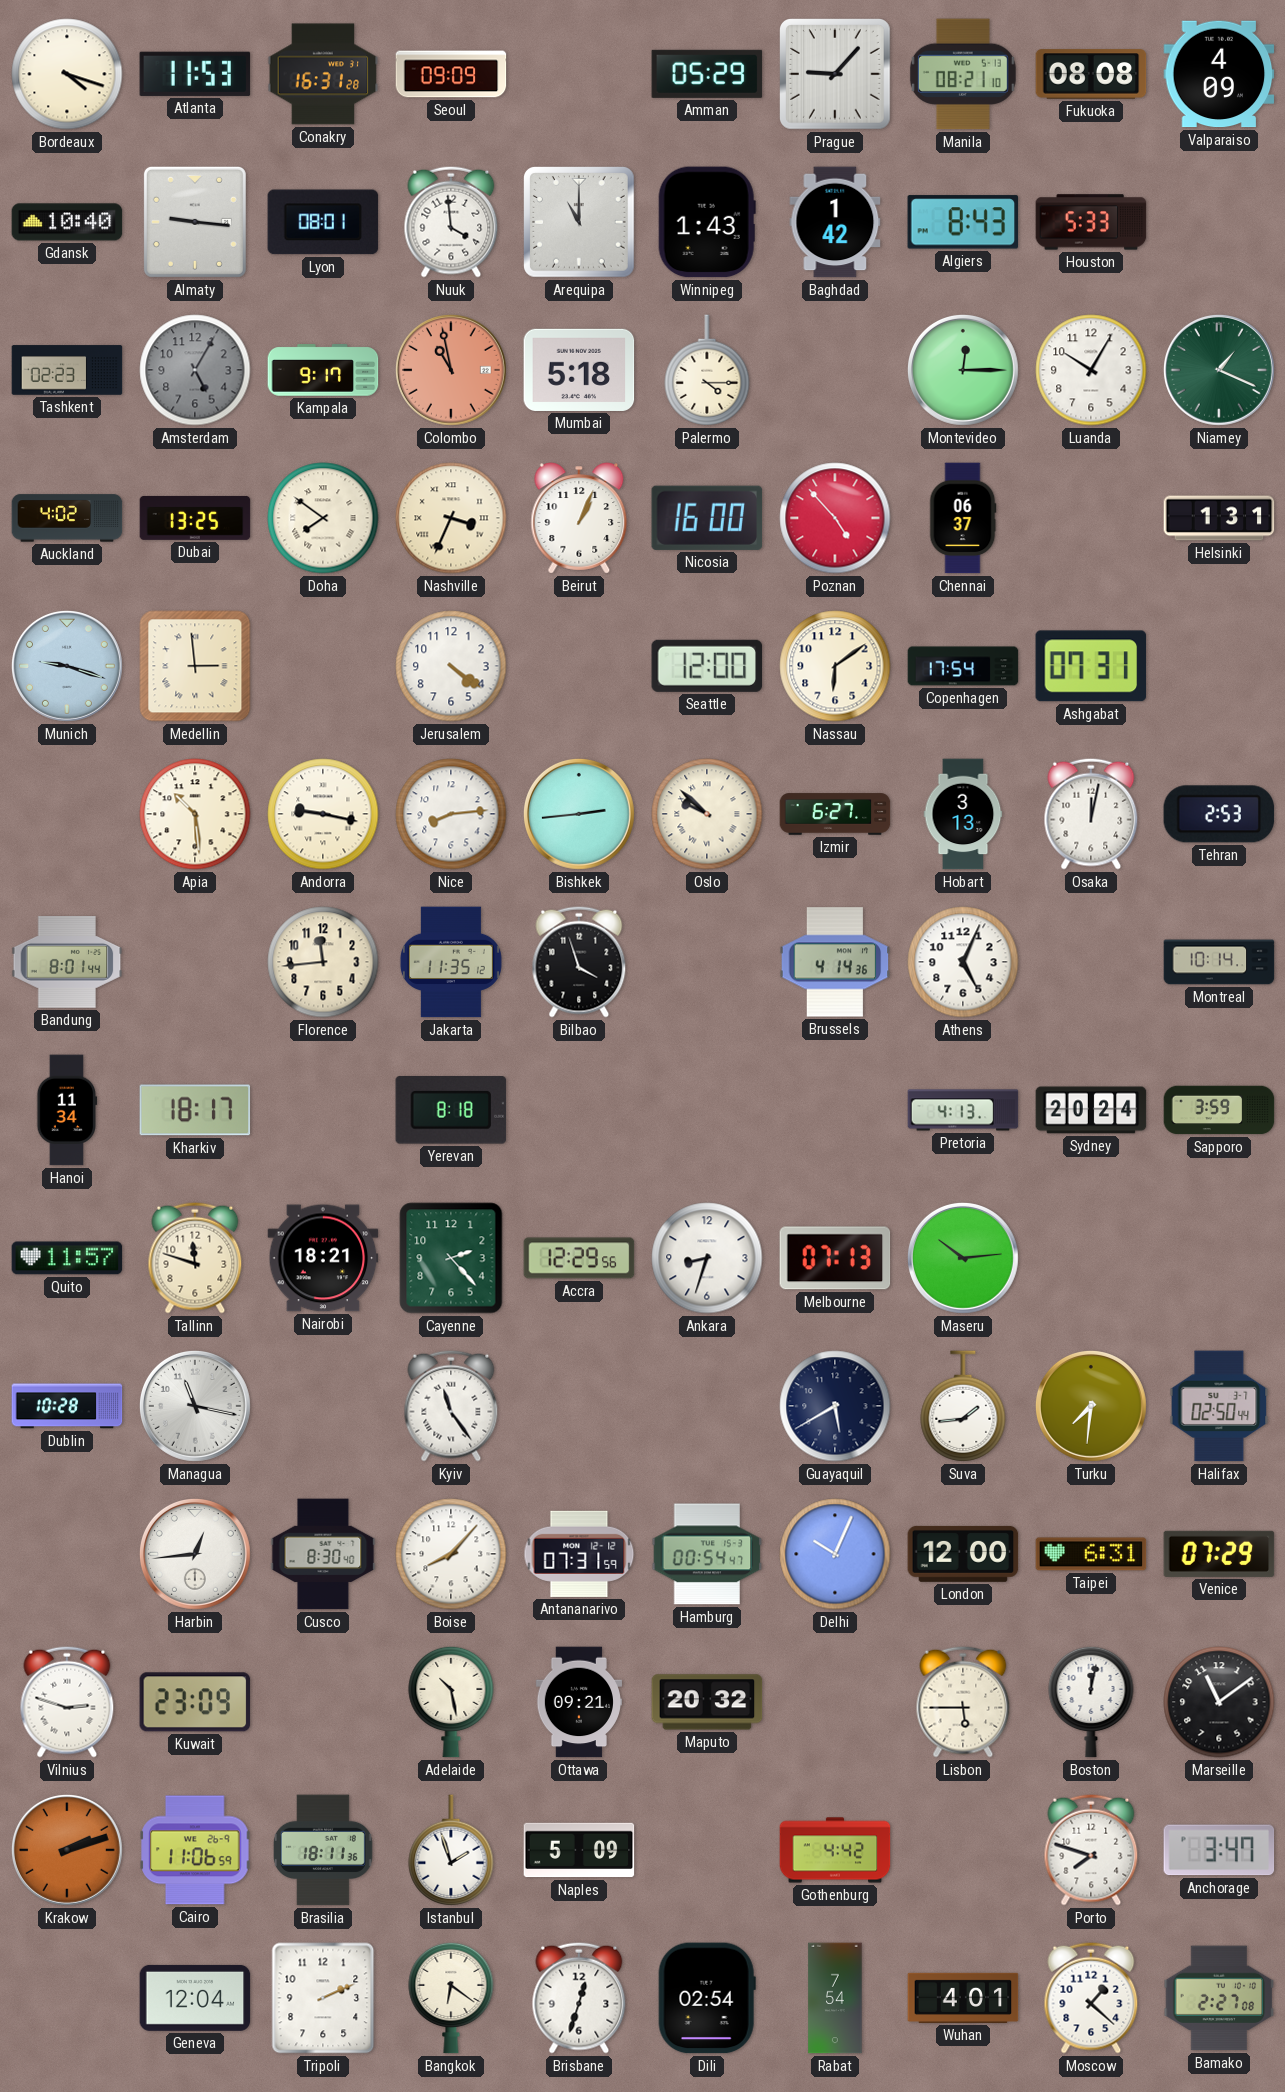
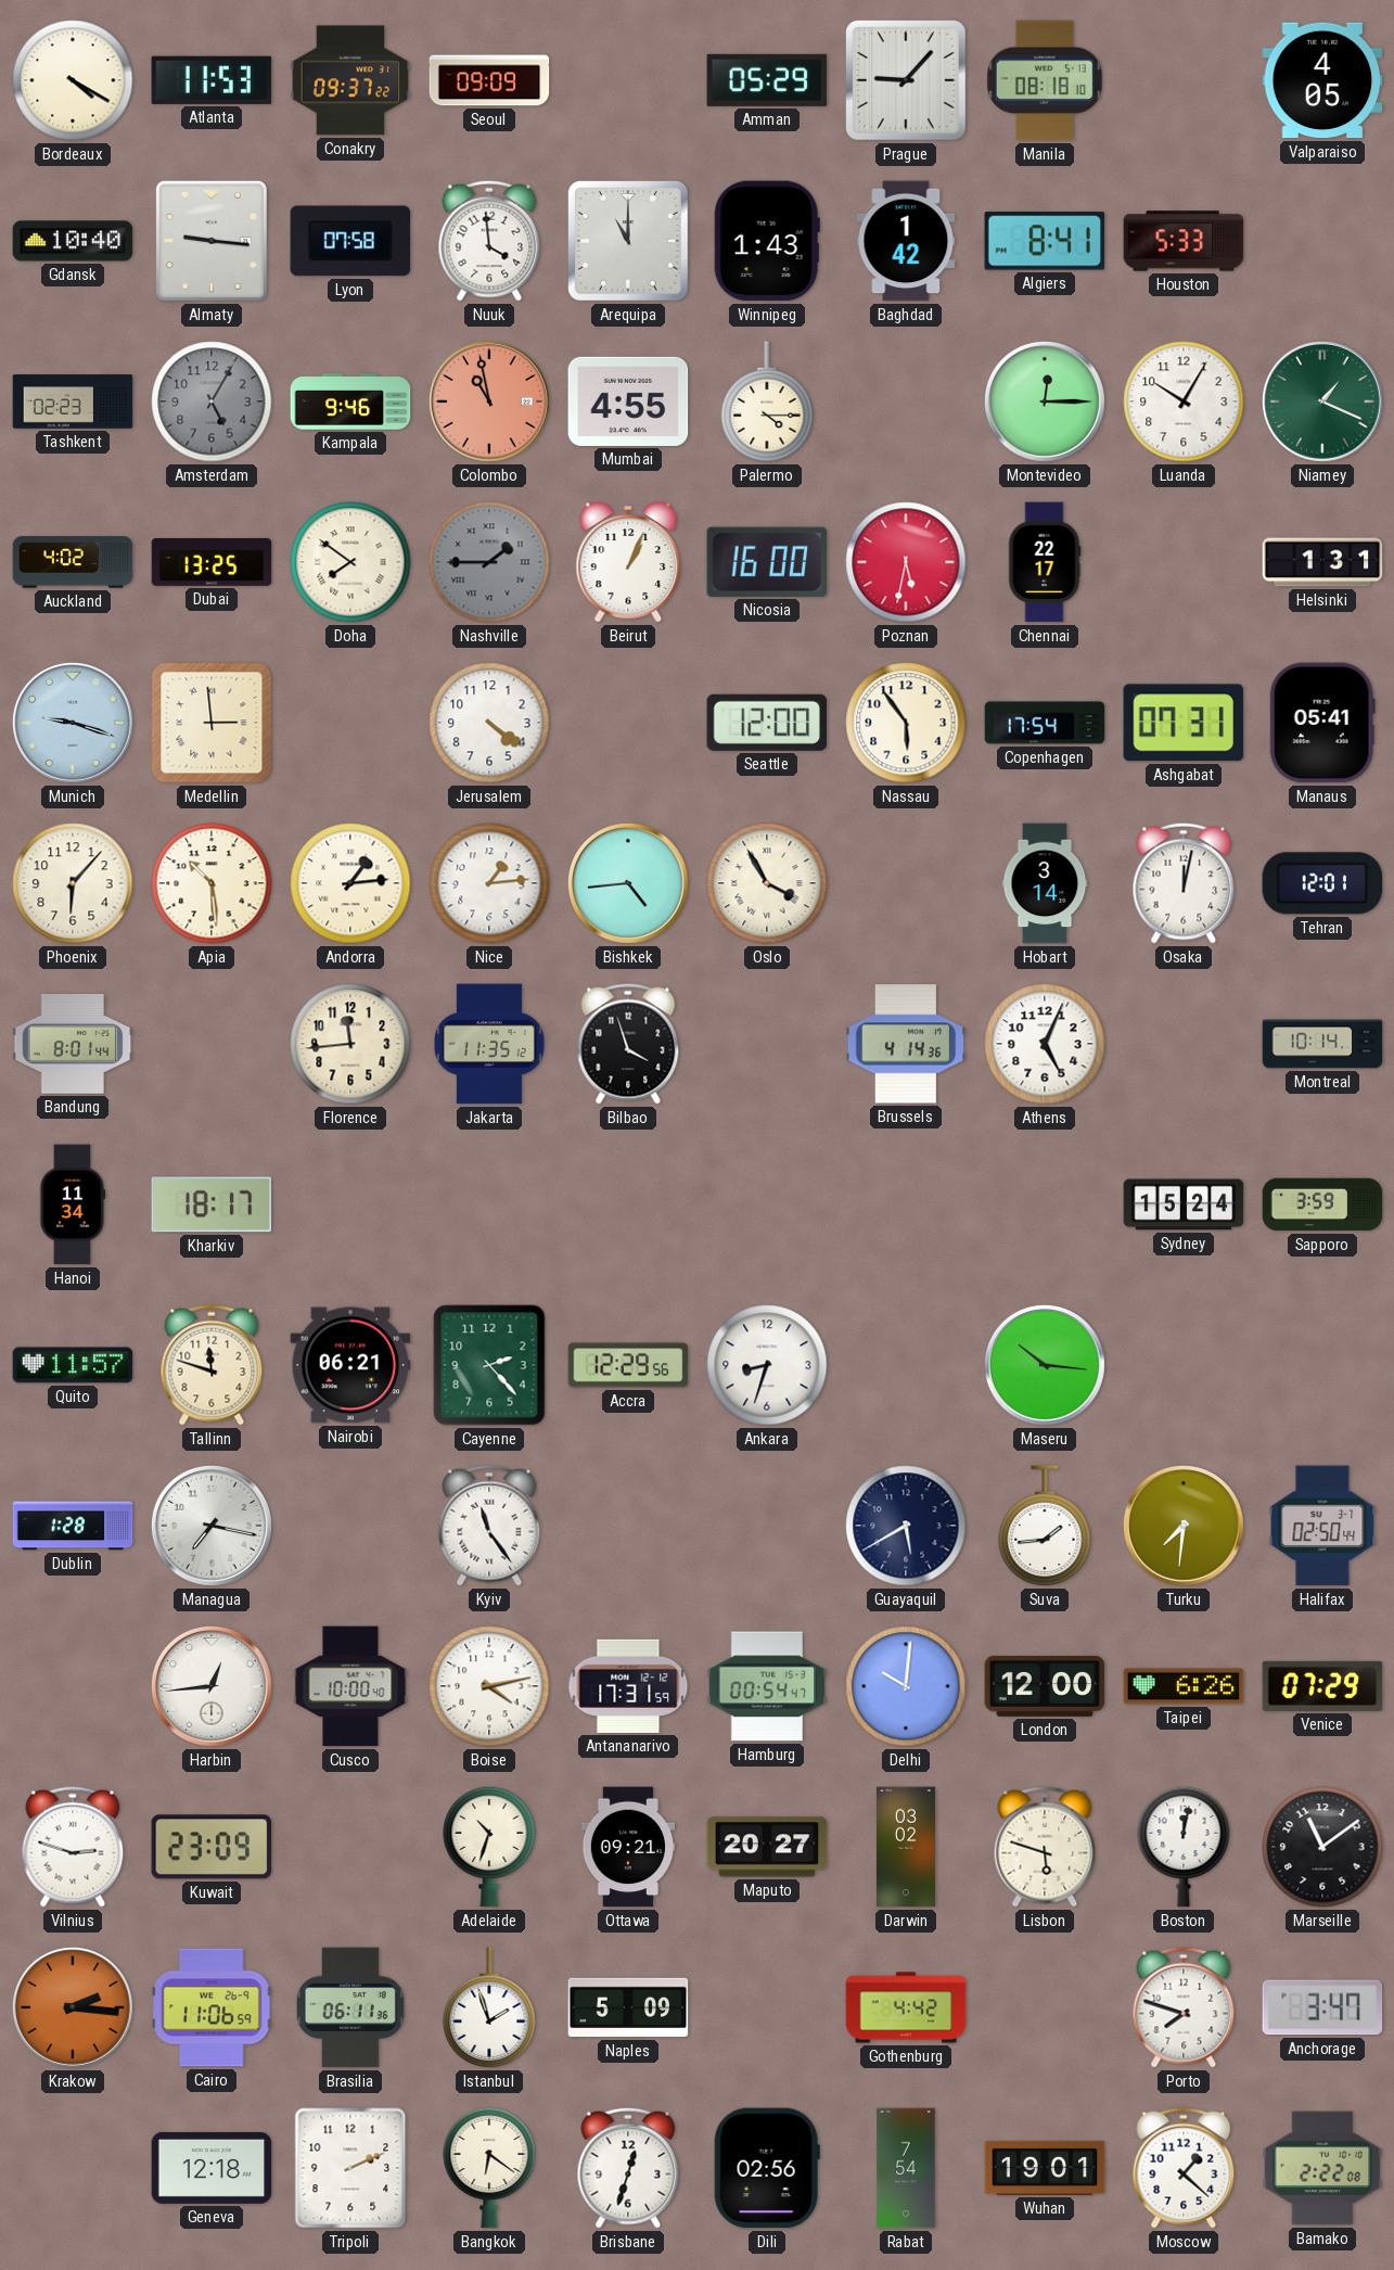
Bordeaux: 4:18 -> 4:20 (73, 80)
Conakry: 16:31 -> 09:37 (350, 80)
Manila: 08:21 -> 08:18 (1045, 80)
Fukuoka: 08:08 -> none (1091, 74)
Valparaiso: 4:09 -> 4:05 (1322, 80)
Lyon: 08:01 -> 07:58 (350, 241)
Algiers: 8:43 -> 8:41 (1045, 241)
Kampala: 9:17 -> 9:46 (350, 401)
Mumbai: 5:18 -> 4:55 (628, 401)
Nashville: 3:34 -> 1:45 (489, 562)
Nashville dial: cream -> grey (489, 562)
Poznan: 4:53 -> 5:32 (906, 562)
Chennai: 06:37 -> 22:17 (1045, 562)
Nassau: 6:09 -> 5:54 (906, 723)
Manaus: none -> 05:41 (1322, 723)
Phoenix: none -> 6:07 (73, 883)
Andorra: 9:17 -> 1:14 (350, 883)
Nice: 8:14 -> 1:14 (489, 883)
Bishkek: 2:44 -> 4:44 (628, 883)
Oslo: 9:52 -> 3:55 (767, 883)
Izmir: 6:27 -> none (835, 814)
Hobart: 3:13 -> 3:14 (1045, 883)
Tehran: 2:53 -> 12:01 (1322, 883)
Yerevan: 8:18 -> none (451, 1110)
Pretoria: 4:13 -> none (963, 1110)
Sydney: 20:24 -> 15:24 (1184, 1204)
Nairobi: 18:21 -> 06:21 (350, 1365)
Melbourne: 07:13 -> none (835, 1258)
Maseru: 10:14 -> 10:16 (1045, 1365)
Dublin: 10:28 -> 1:28 (73, 1526)
Managua: 11:17 -> 7:17 (212, 1526)
Cusco: 8:30 -> 10:00 (350, 1686)
Boise: 8:07 -> 4:13 (489, 1686)
Antananarivo: 07:31 -> 17:31 (628, 1686)
Delhi: 10:04 -> 10:01 (906, 1686)
Taipei: 6:31 -> 6:26 (1184, 1686)
Adelaide: 10:28 -> 10:33 (489, 1847)
Maputo: 20:32 -> 20:27 (767, 1847)
Darwin: none -> 03:02 (906, 1847)
Lisbon: 5:45 -> 5:48 (1045, 1847)
Krakow: 2:12 -> 2:16 (73, 2007)
Brasilia: 18:11 -> 06:11 (350, 2007)
Geneva: 12:04 -> 12:18 (212, 2168)
Dili: 02:54 -> 02:56 (767, 2168)
Wuhan: 4:01 -> 19:01 (1045, 2168)
Bamako: 2:27 -> 2:22 (1322, 2168)
